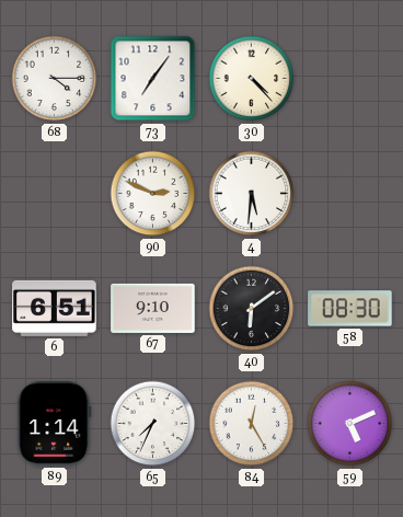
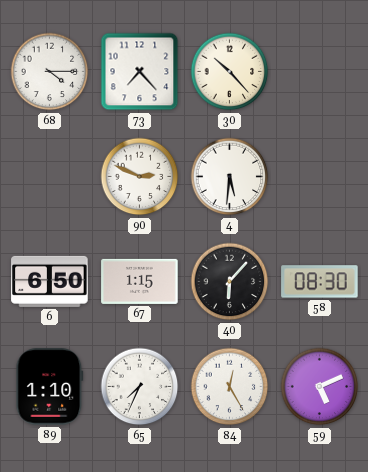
73: 7:06 -> 7:23 (140, 72)
30: 4:23 -> 10:23 (230, 72)
6: 6:51 -> 6:50 (50, 281)
67: 9:10 -> 1:15 (140, 281)
40: 6:09 -> 6:07 (230, 282)
89: 1:14 -> 1:10 (50, 387)
